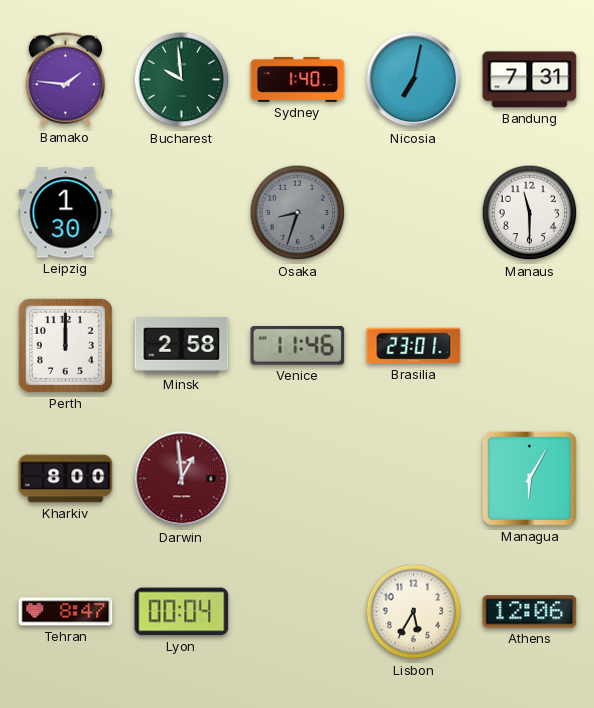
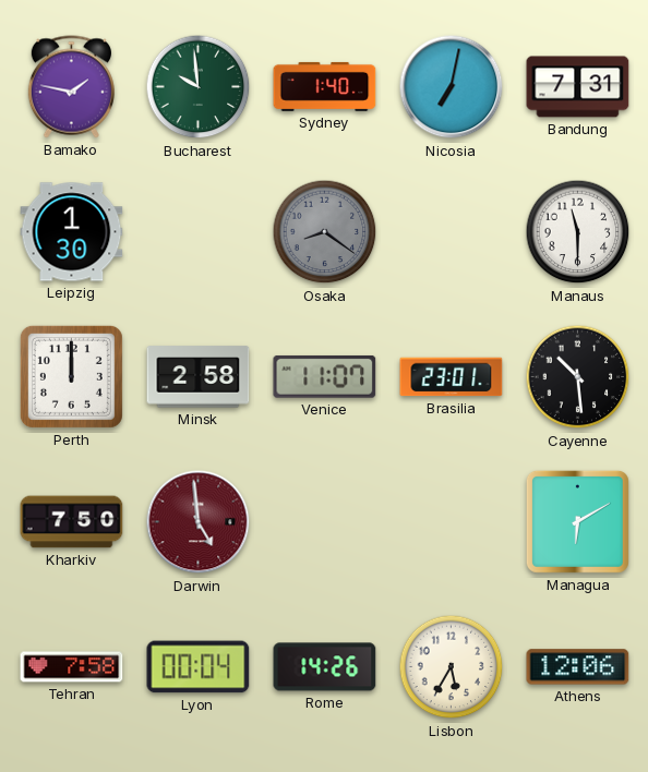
Bamako: 1:46 -> 1:47 (71, 87)
Osaka: 8:33 -> 8:21 (325, 232)
Venice: 11:46 -> 11:07 (325, 377)
Cayenne: none -> 10:29 (578, 377)
Kharkiv: 8:00 -> 7:50 (72, 522)
Darwin: 12:59 -> 4:59 (199, 522)
Managua: 6:05 -> 6:10 (577, 521)
Tehran: 8:47 -> 7:58 (72, 667)
Rome: none -> 14:26 (325, 667)
